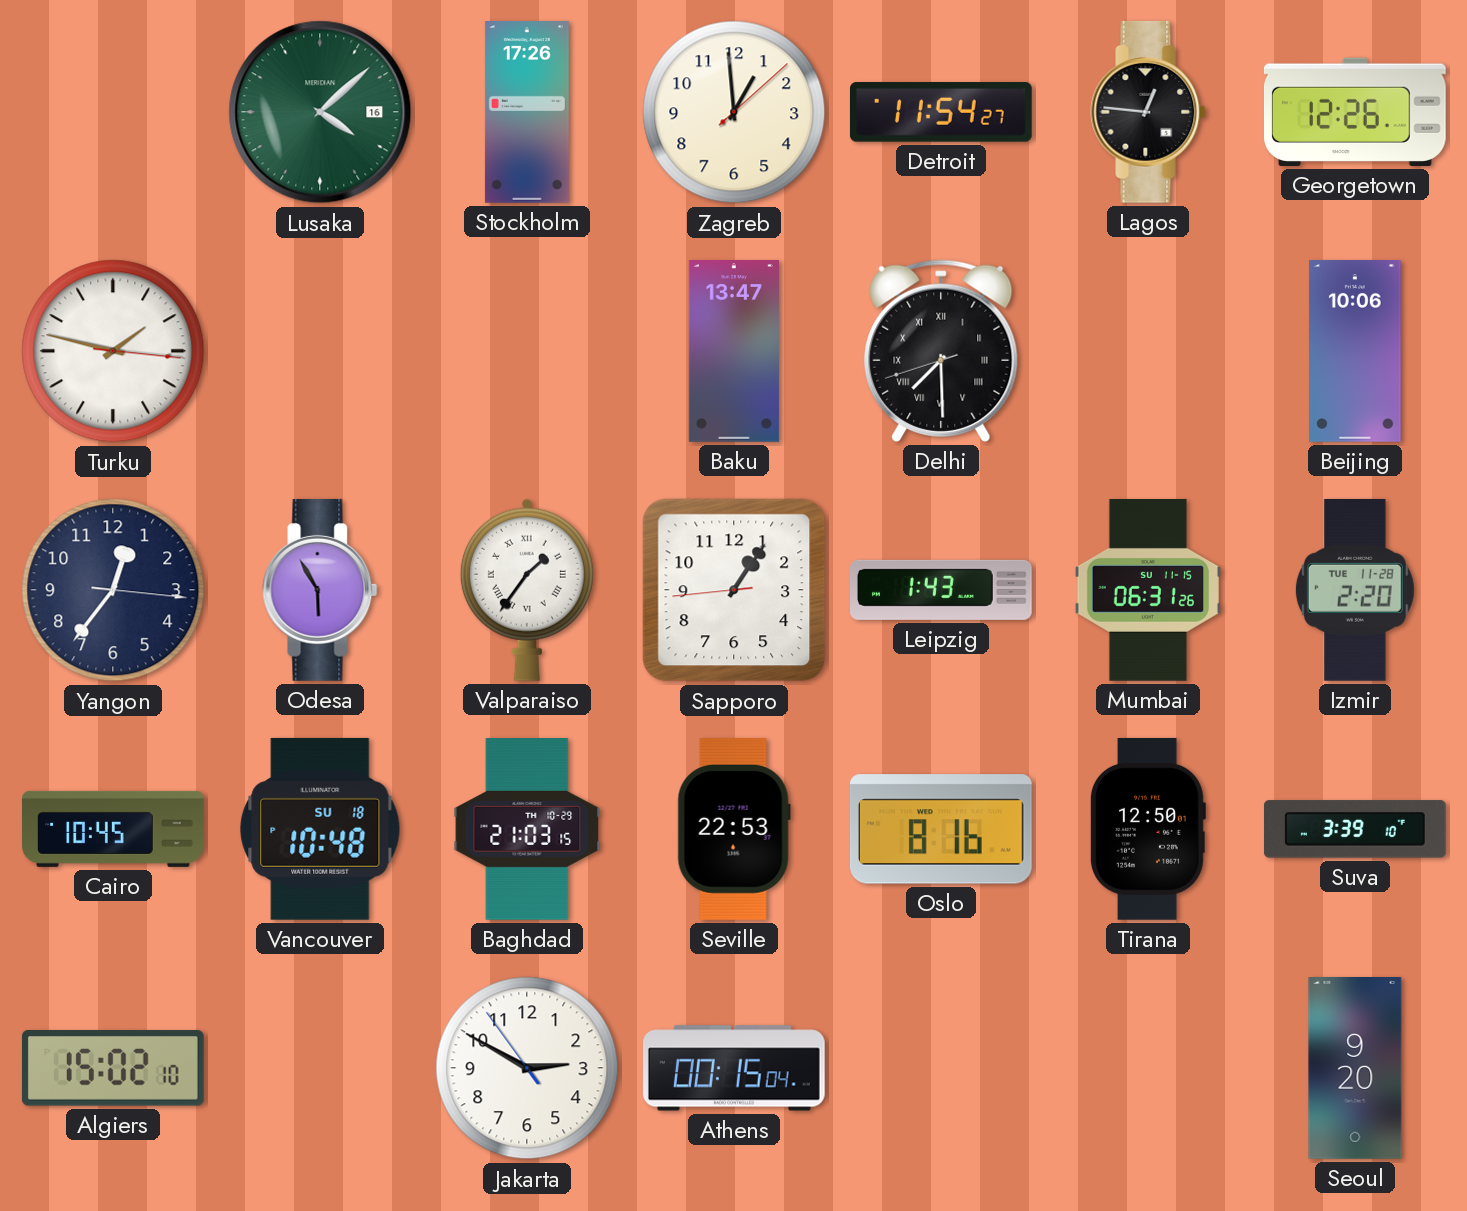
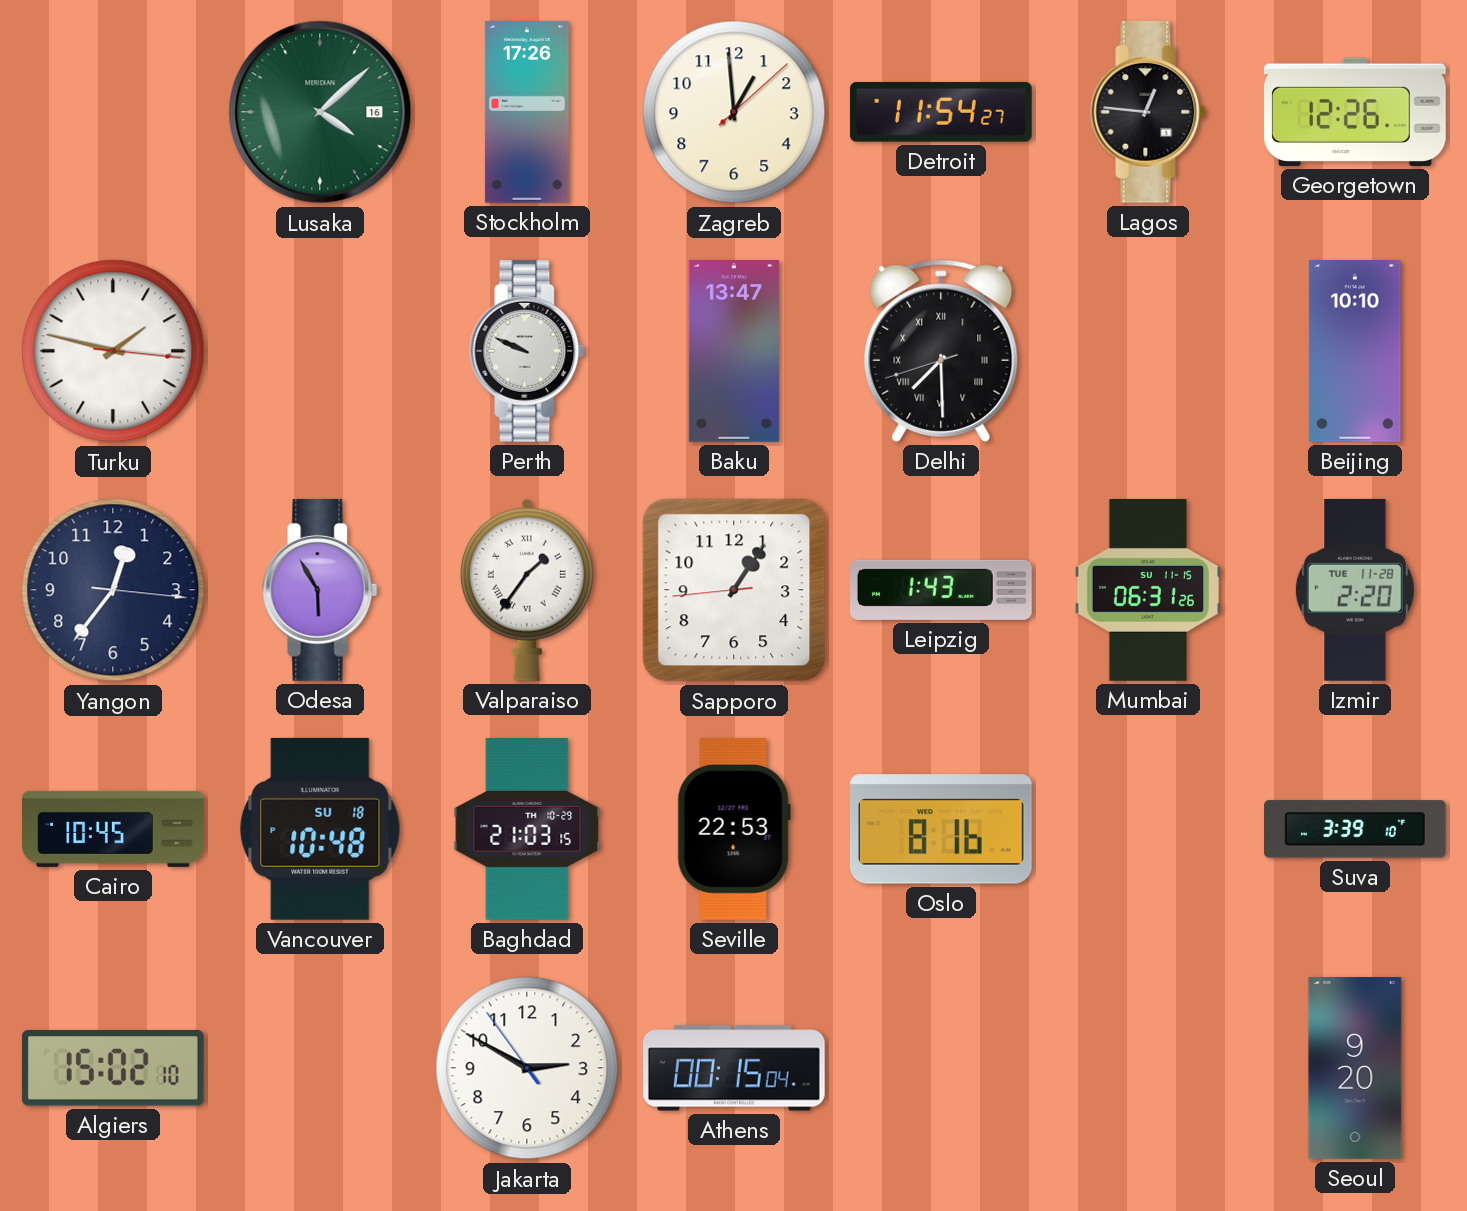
Perth: none -> 9:49 (527, 351)
Beijing: 10:06 -> 10:10 (1355, 352)
Tirana: 12:50 -> none (1148, 829)
